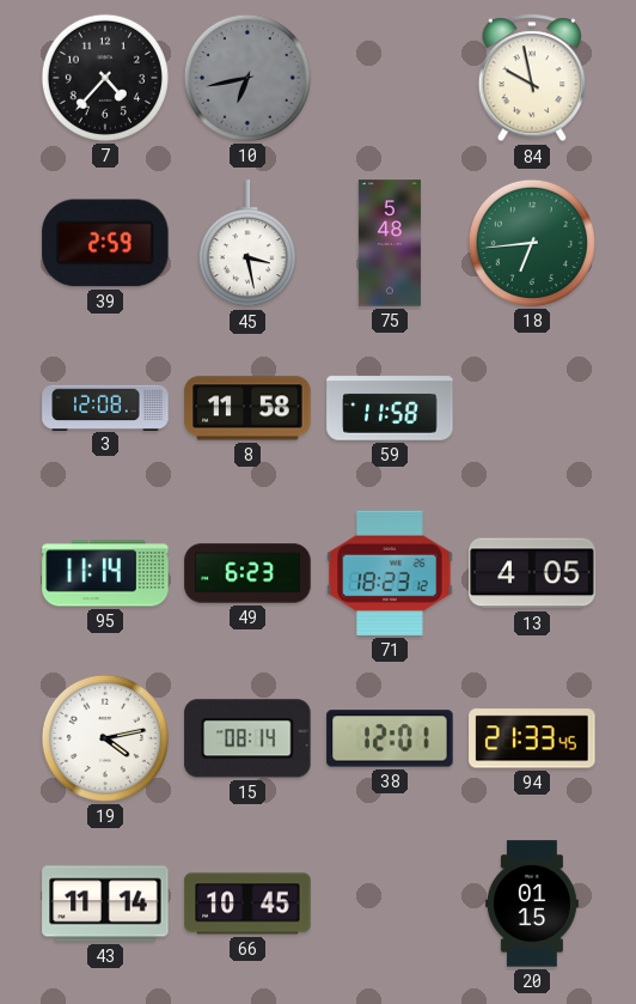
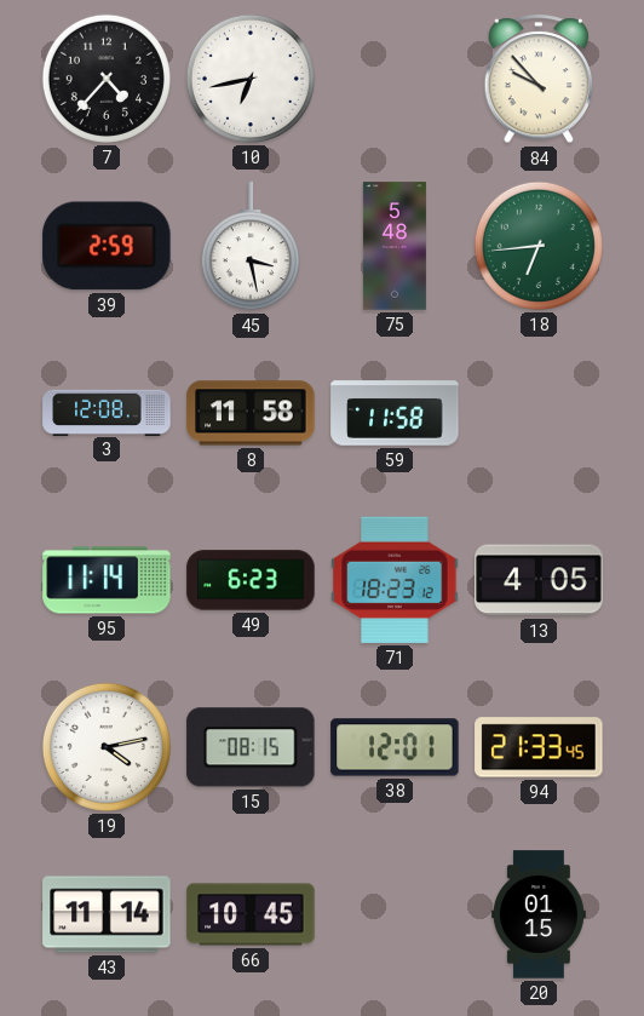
10 dial: grey -> white (251, 79)
84: 9:58 -> 9:53 (539, 80)
15: 08:14 -> 08:15 (251, 747)
